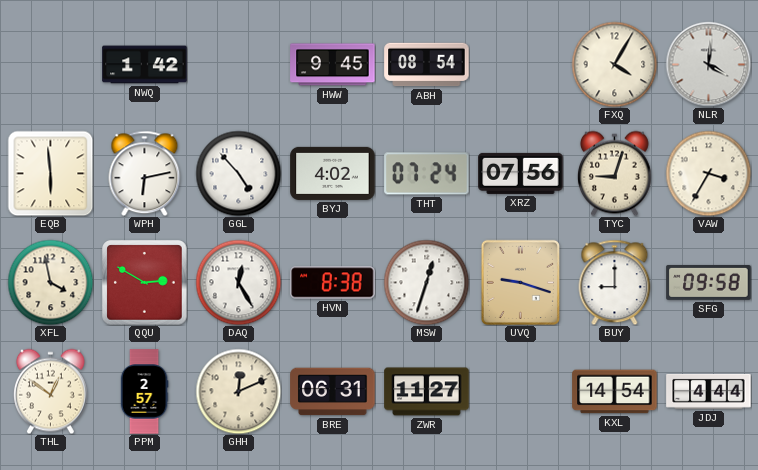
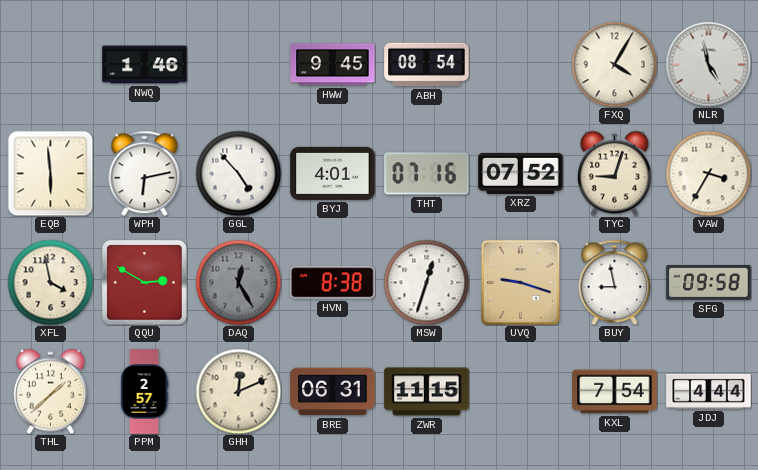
NWQ: 1:42 -> 1:46 (145, 65)
NLR: 4:01 -> 4:58 (708, 64)
BYJ: 4:02 -> 4:01 (333, 173)
THT: 07:24 -> 07:16 (427, 174)
XRZ: 07:56 -> 07:52 (521, 173)
DAQ dial: white -> grey (238, 282)
BUY: 9:00 -> 8:58 (615, 282)
THL: 12:51 -> 1:38 (50, 391)
ZWR: 11:27 -> 11:15 (427, 392)
KXL: 14:54 -> 7:54 (615, 392)
